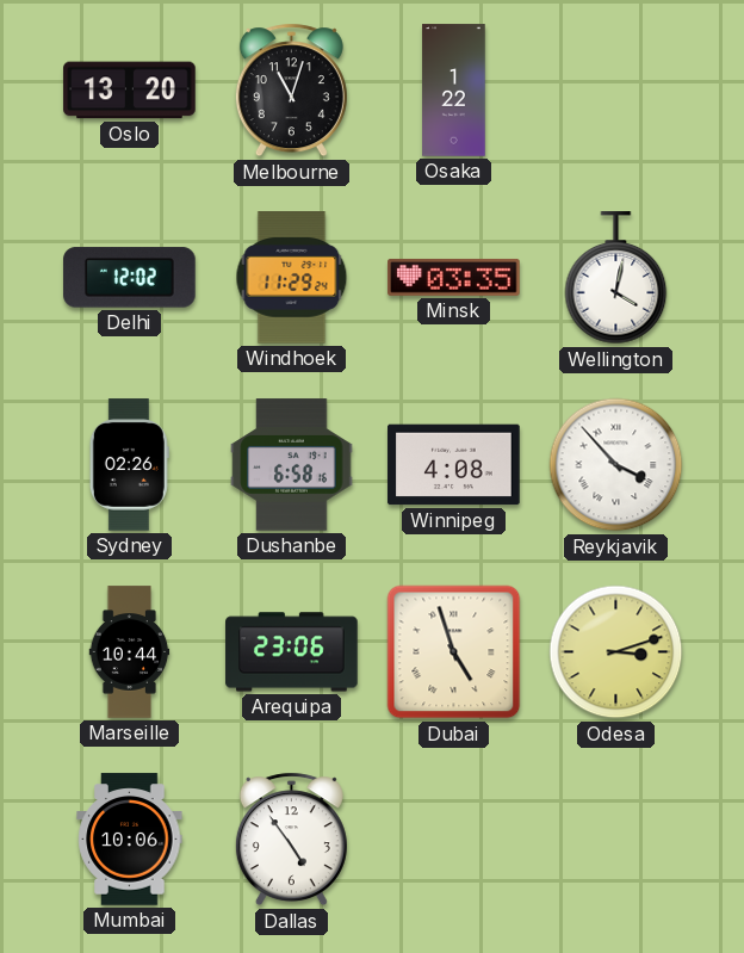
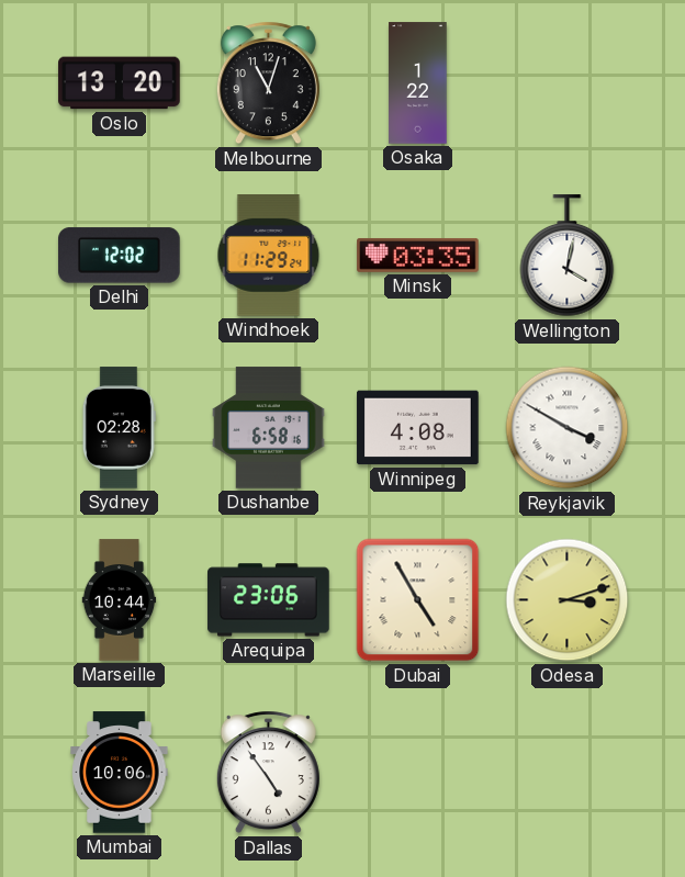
Sydney: 02:26 -> 02:28 (119, 428)
Reykjavik: 3:53 -> 3:50 (568, 428)
Dubai: 4:57 -> 4:55 (418, 600)
